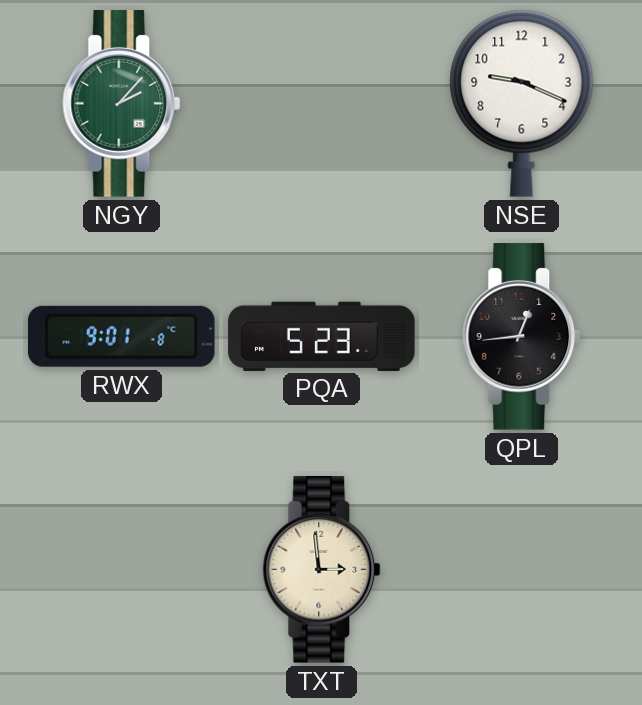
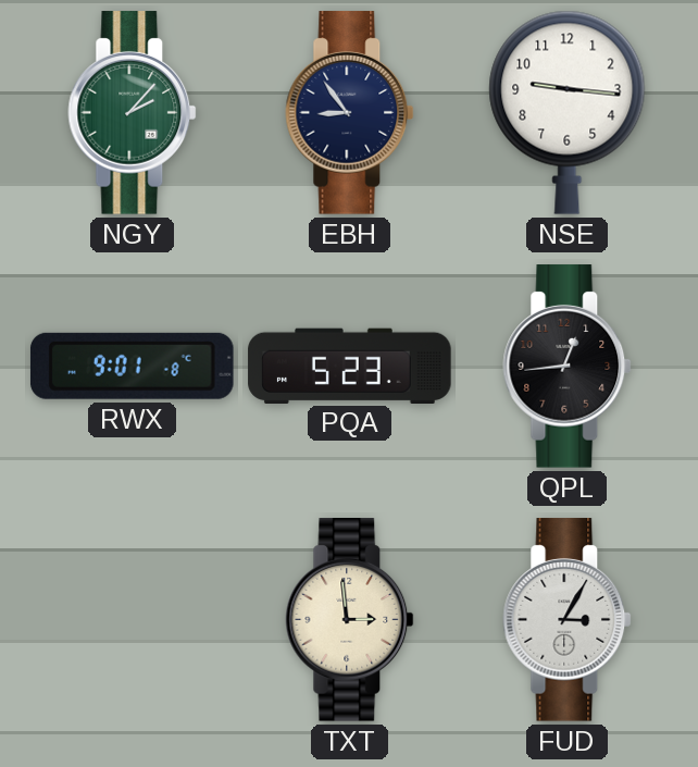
EBH: none -> 8:54 (350, 113)
NSE: 9:19 -> 9:16 (568, 112)
FUD: none -> 3:05 (568, 620)
